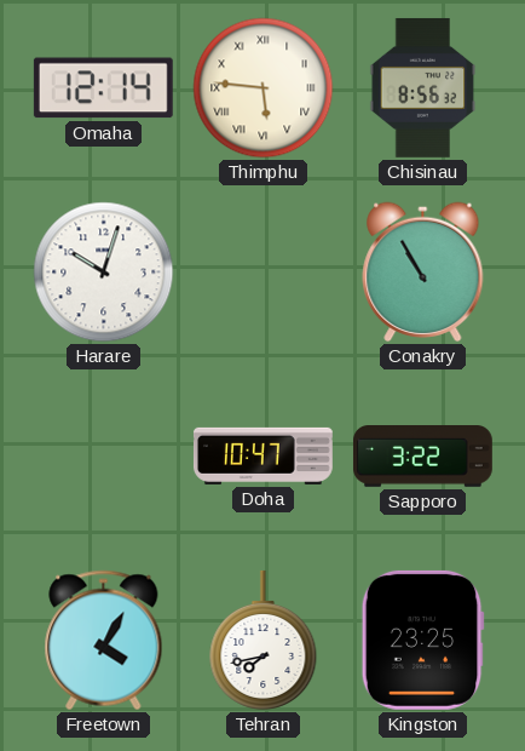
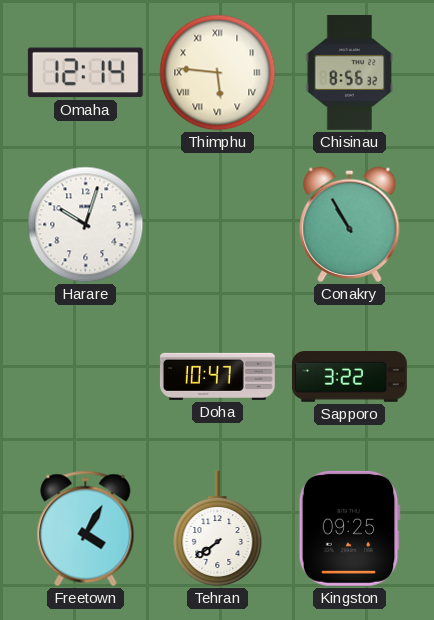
Tehran: 7:43 -> 7:39 (218, 528)
Kingston: 23:25 -> 09:25 (349, 528)
